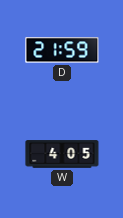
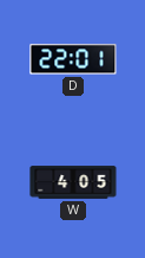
D: 21:59 -> 22:01 (73, 59)
